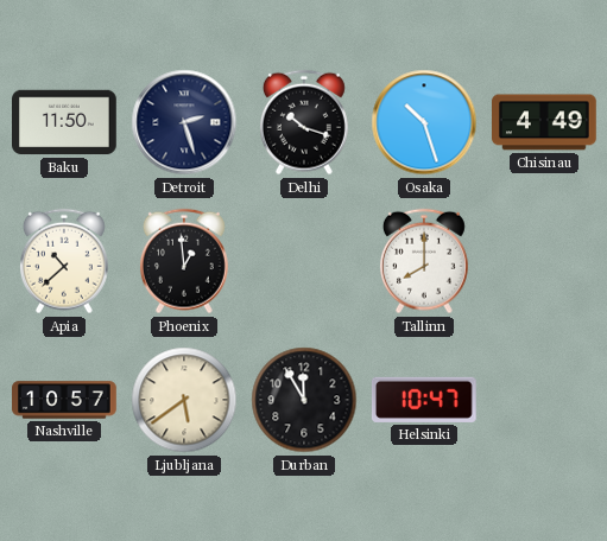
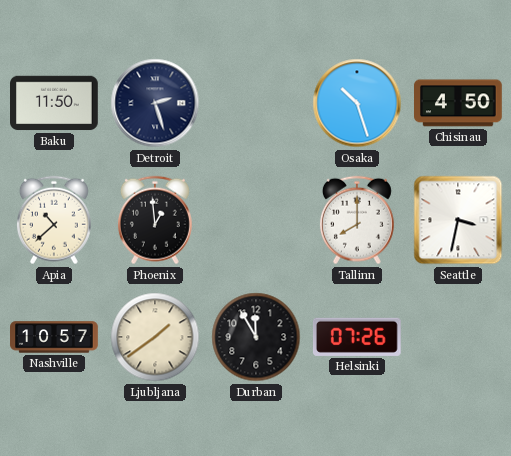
Delhi: 10:18 -> none (304, 122)
Chisinau: 4:49 -> 4:50 (459, 103)
Seattle: none -> 3:32 (458, 220)
Ljubljana: 5:39 -> 1:39 (155, 337)
Helsinki: 10:47 -> 07:26 (357, 337)
